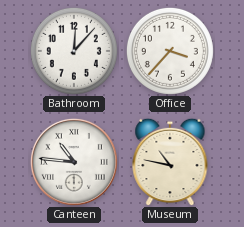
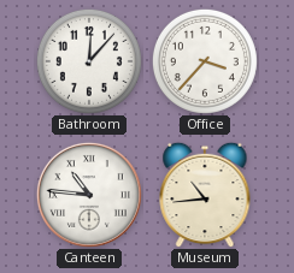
Museum: 10:47 -> 10:44 (205, 195)
